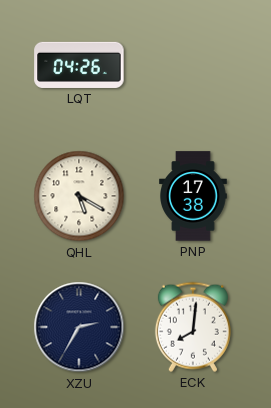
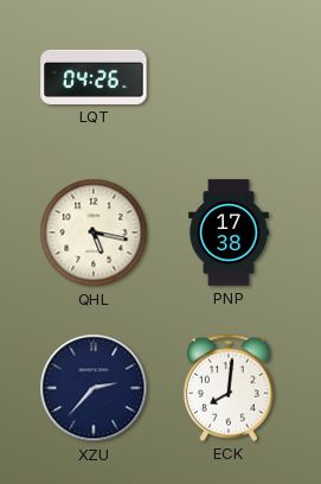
QHL: 5:20 -> 5:17 (94, 233)
XZU: 2:35 -> 2:37 (94, 388)
